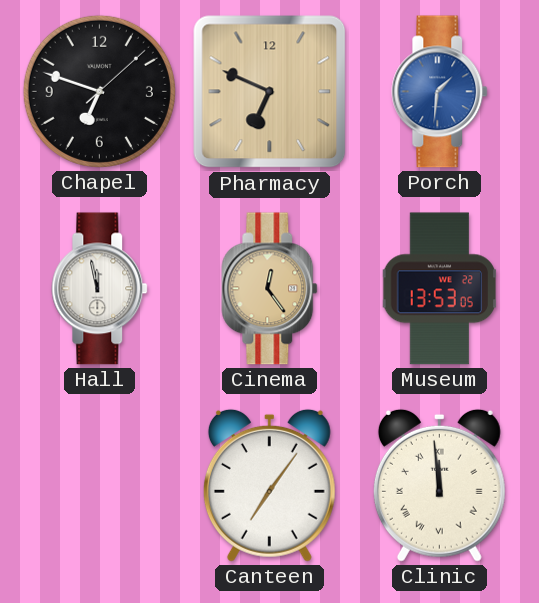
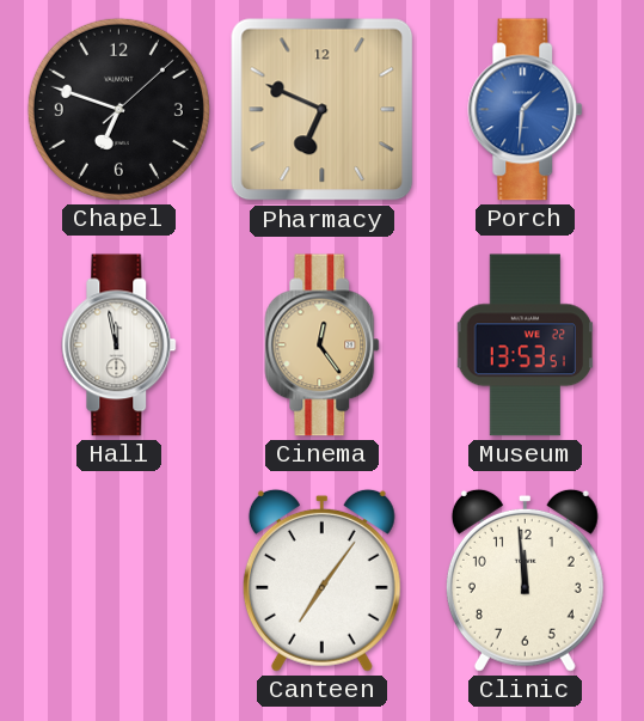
Museum: 13:53:05 -> 13:53:51 (526, 346)
Clinic numerals: Roman -> Arabic (525, 580)
